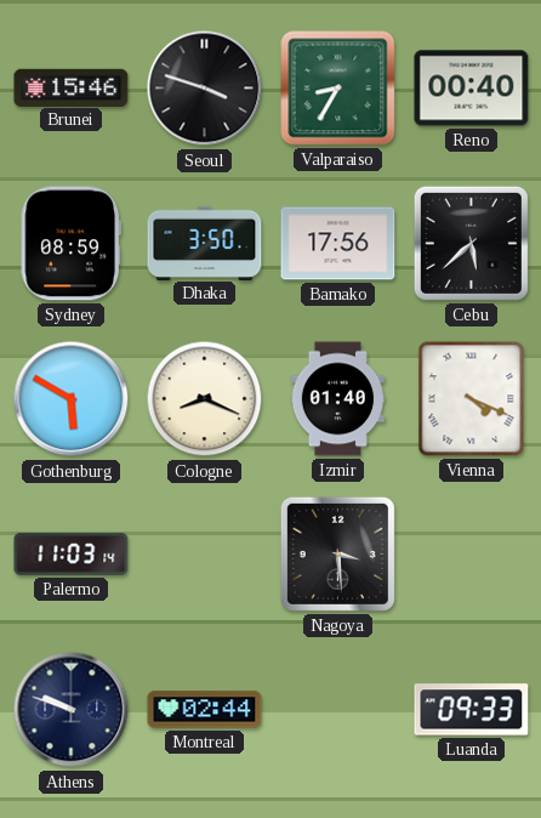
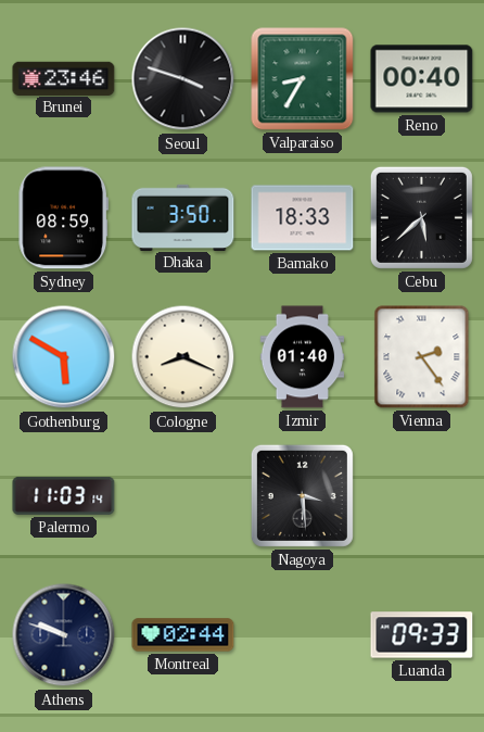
Brunei: 15:46 -> 23:46 (64, 78)
Bamako: 17:56 -> 18:33 (303, 218)
Vienna: 4:19 -> 2:24 (422, 357)
